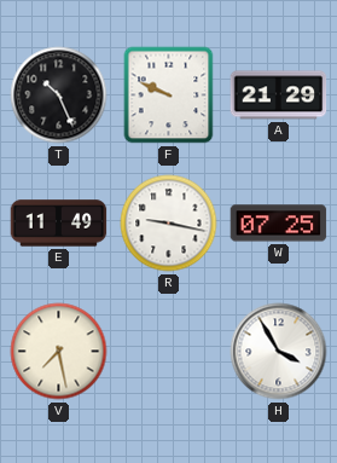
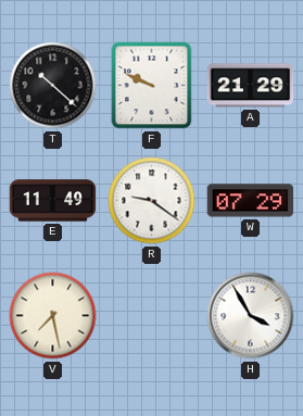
T: 10:26 -> 10:22 (53, 86)
R: 9:17 -> 9:21 (152, 201)
W: 07:25 -> 07:29 (251, 201)
